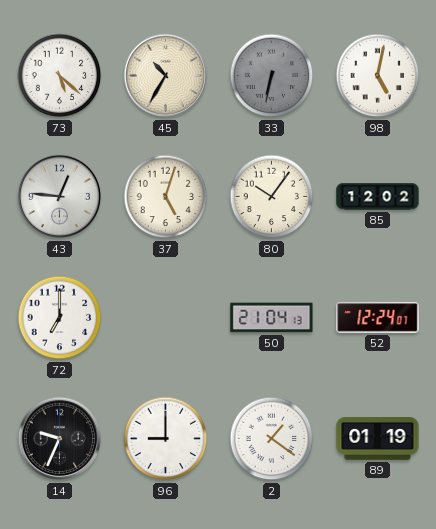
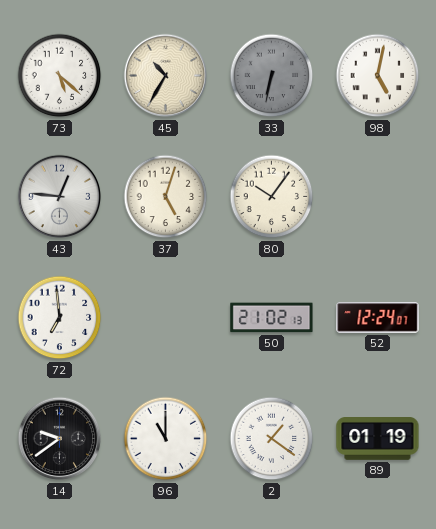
85: 12:02 -> none (378, 197)
72: 7:00 -> 6:59 (60, 318)
50: 21:04 -> 21:02 (272, 318)
14: 9:34 -> 9:39 (60, 439)
96: 9:00 -> 11:00 (166, 439)
